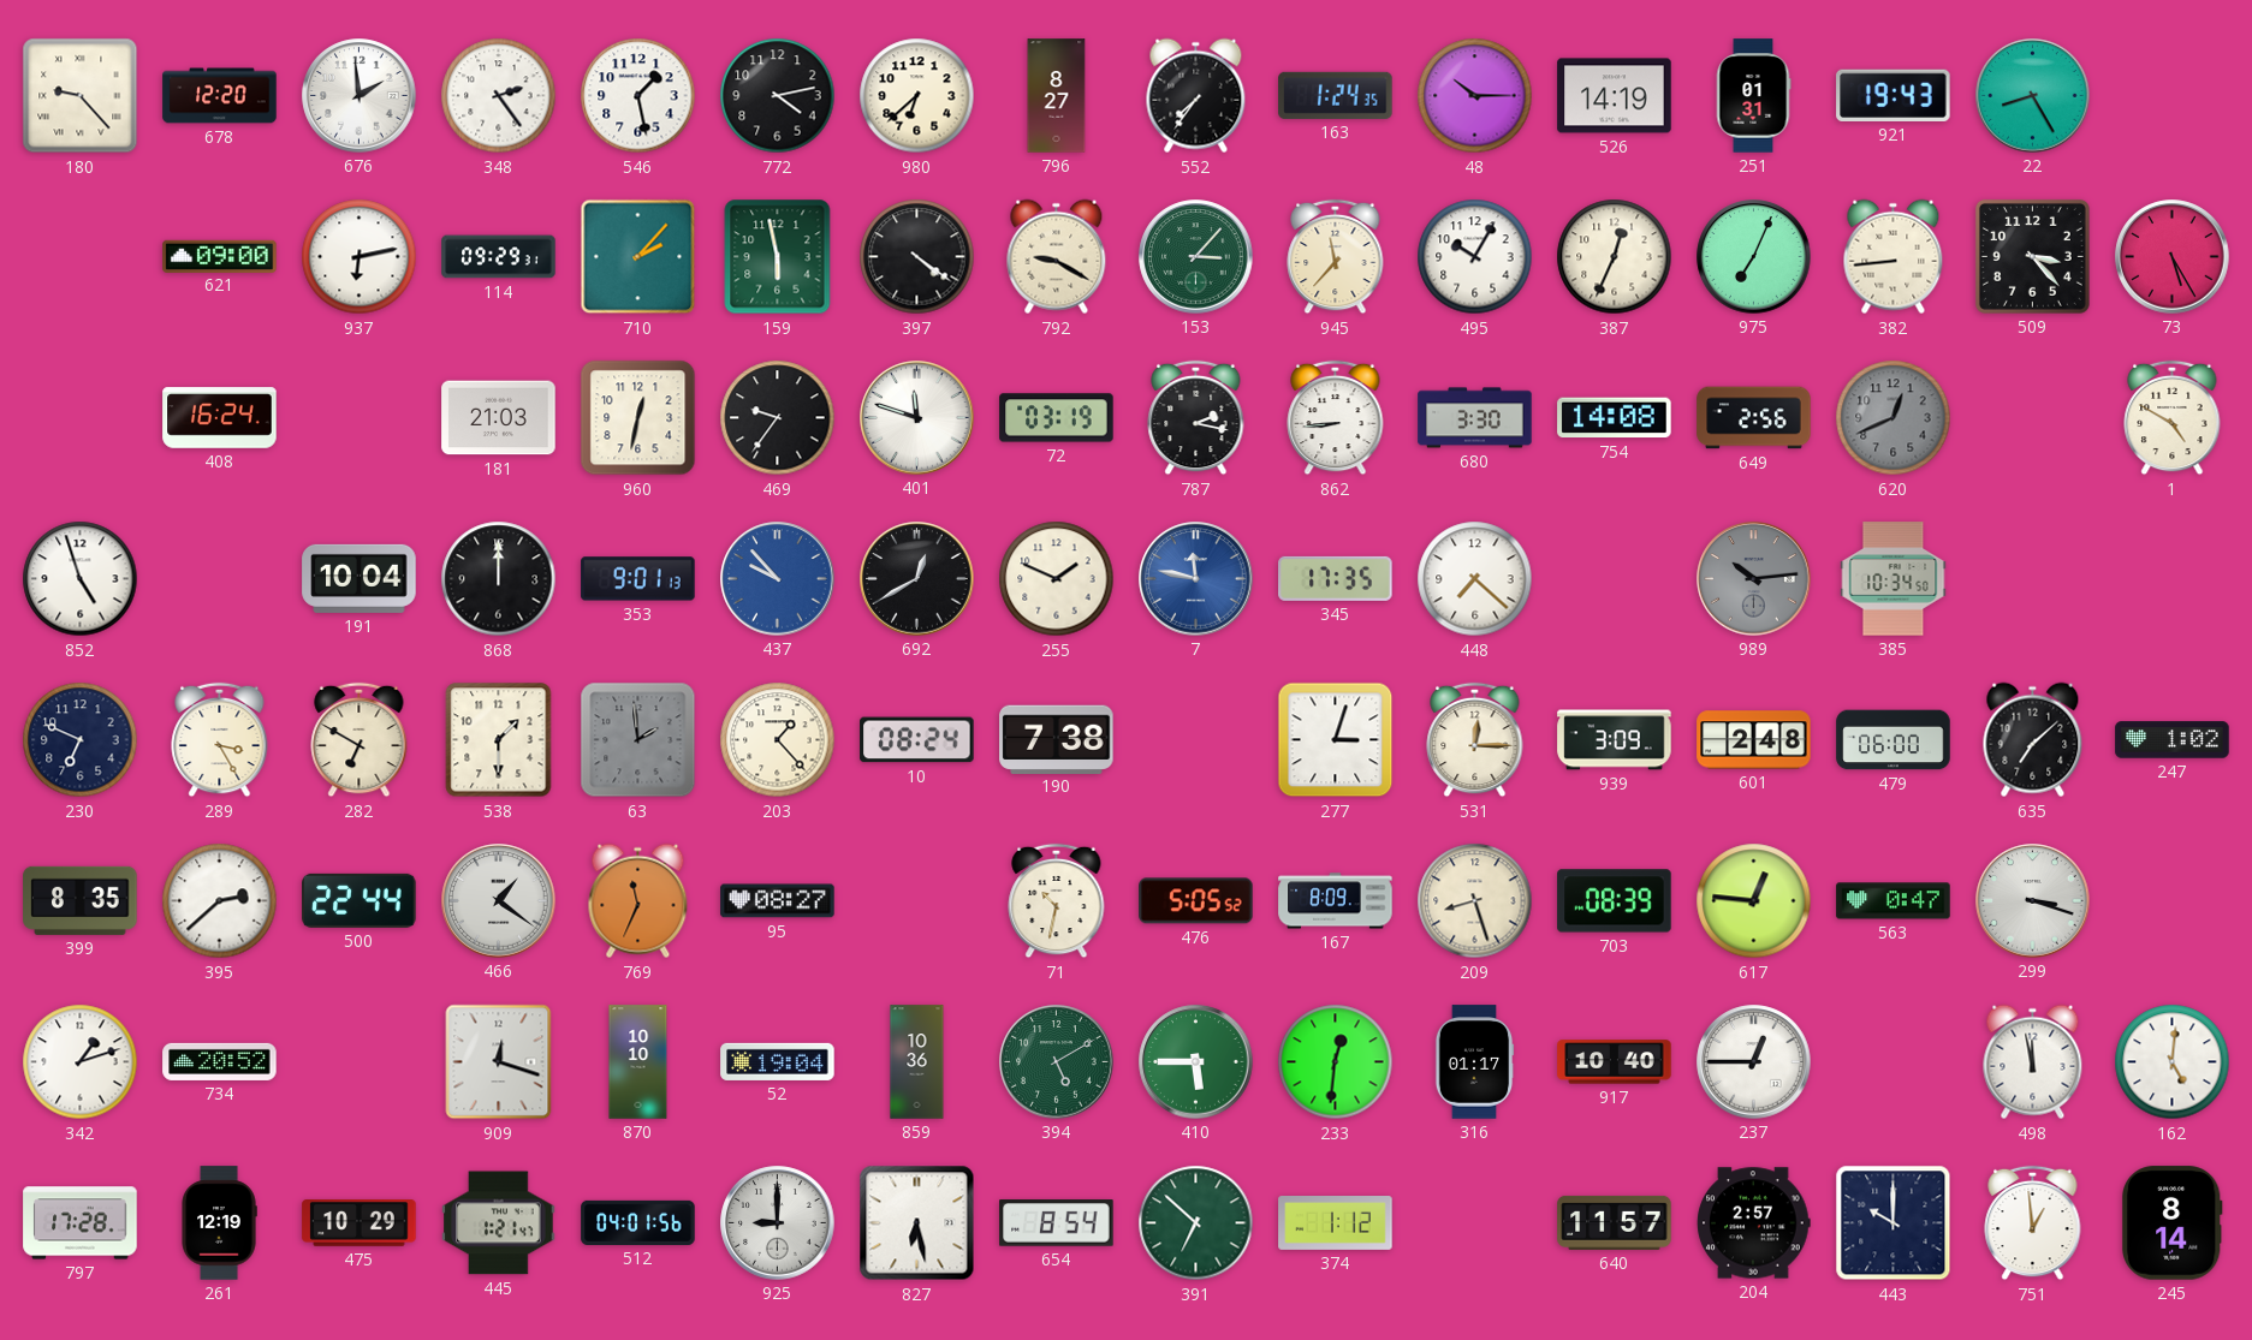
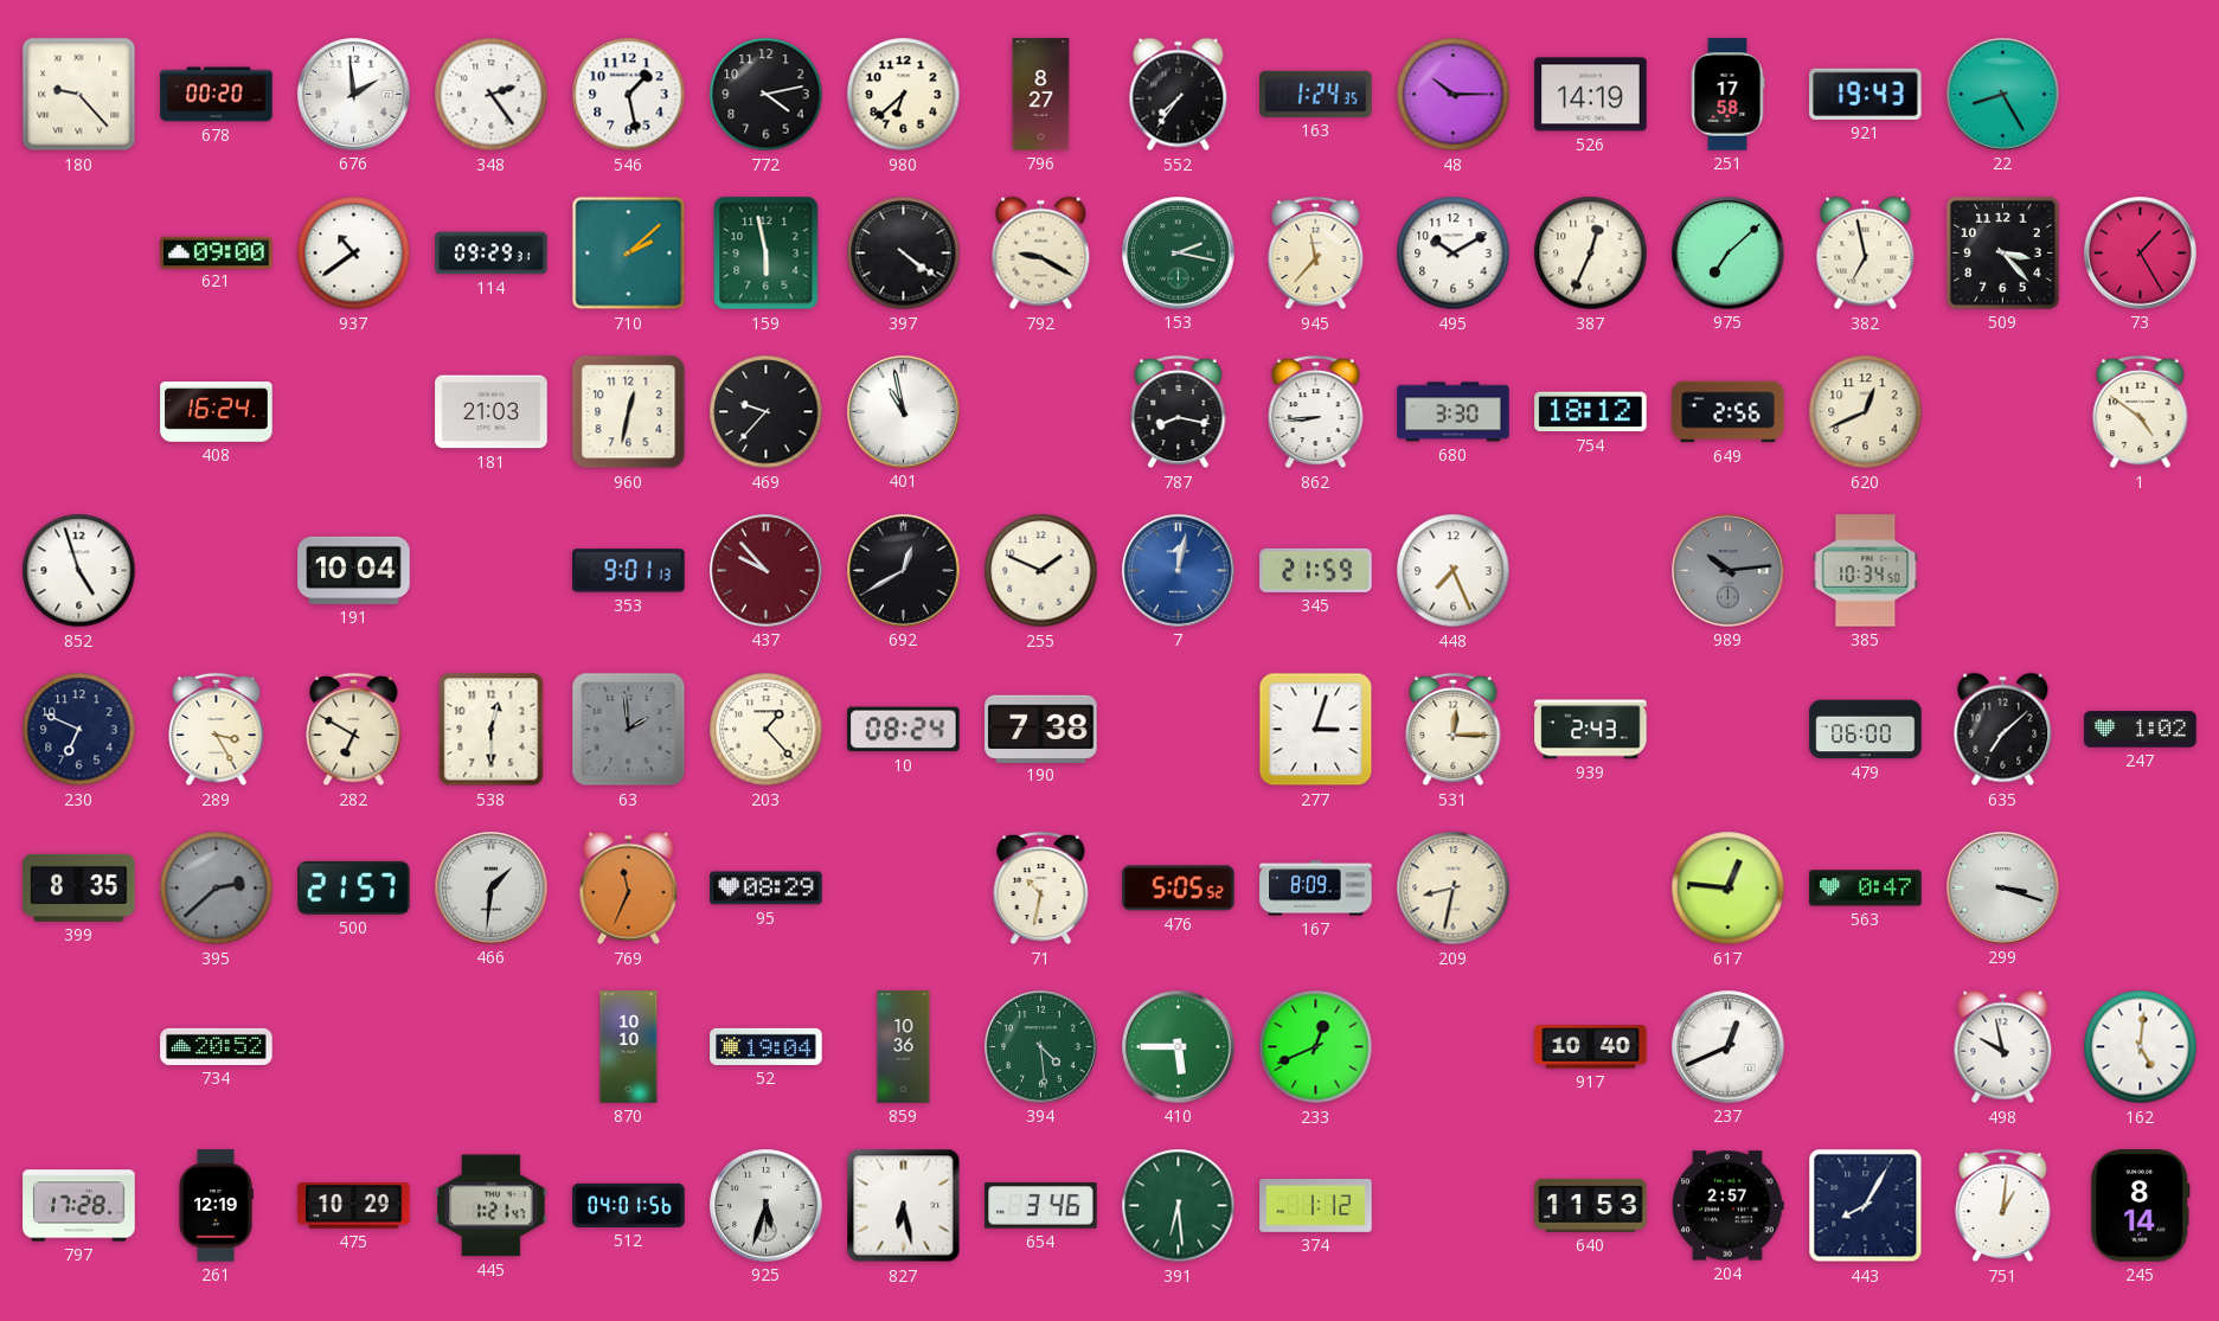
678: 12:20 -> 00:20 (217, 95)
251: 01:31 -> 17:58 (1727, 95)
937: 6:13 -> 10:39 (354, 254)
710: 2:07 -> 2:08 (629, 254)
153: 3:07 -> 2:17 (1179, 254)
495: 10:05 -> 10:10 (1454, 254)
975: 7:04 -> 7:08 (1729, 254)
382: 8:44 -> 6:58 (1866, 254)
73: 5:25 -> 1:25 (2141, 254)
469: 9:36 -> 9:37 (767, 412)
401: 11:48 -> 10:58 (904, 412)
72: 03:19 -> none (1057, 418)
787: 2:17 -> 8:17 (1179, 412)
754: 14:08 -> 18:12 (1591, 412)
620 dial: grey -> cream (1866, 412)
1: 4:50 -> 4:51 (2141, 412)
868: 12:00 -> none (499, 579)
437 dial: blue -> burgundy (767, 571)
7: 11:47 -> 12:02 (1179, 571)
345: 17:35 -> 21:59 (1316, 570)
448: 7:22 -> 7:26 (1454, 571)
538: 1:30 -> 12:30 (492, 730)
939: 3:09 -> 2:43 (1591, 730)
601: 2:48 -> none (1754, 740)
395 dial: white -> grey (217, 889)
500: 22:44 -> 21:57 (354, 887)
466: 1:21 -> 1:31 (492, 889)
95: 08:27 -> 08:29 (767, 889)
209: 8:27 -> 8:32 (1454, 889)
703: 08:39 -> none (1615, 901)
342: 1:12 -> none (81, 1062)
909: 12:18 -> none (499, 1062)
394: 5:10 -> 4:29 (1041, 1047)
233: 12:31 -> 12:41 (1316, 1047)
316: 01:17 -> none (1474, 1062)
237: 12:45 -> 12:41 (1729, 1047)
498: 11:58 -> 9:58 (2003, 1047)
925: 9:00 -> 5:33 (767, 1206)
654: 8:54 -> 3:46 (1041, 1206)
391: 6:52 -> 6:29 (1179, 1206)
640: 11:57 -> 11:53 (1591, 1205)
443: 10:00 -> 8:05 (1866, 1206)
751: 12:59 -> 1:01 (2003, 1206)
